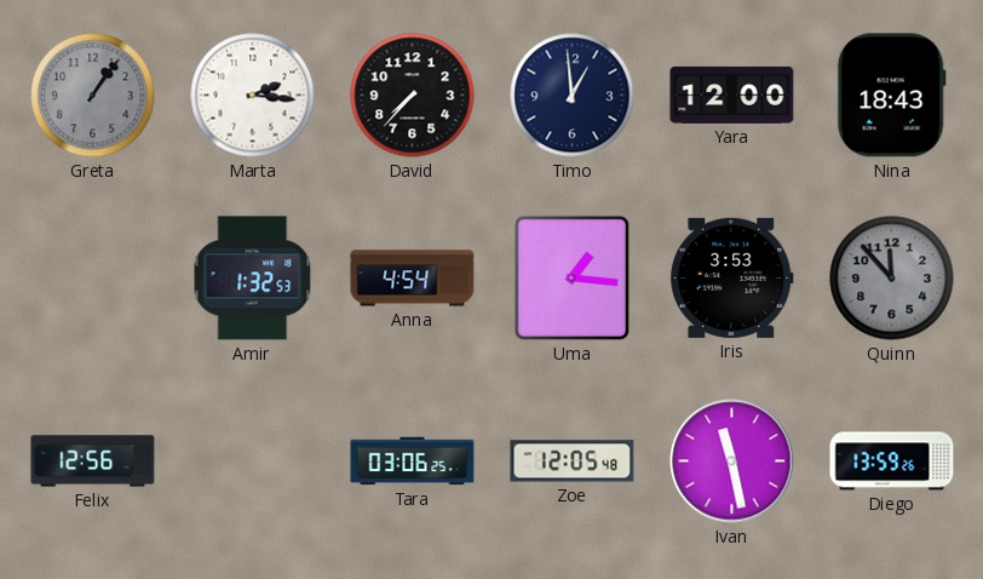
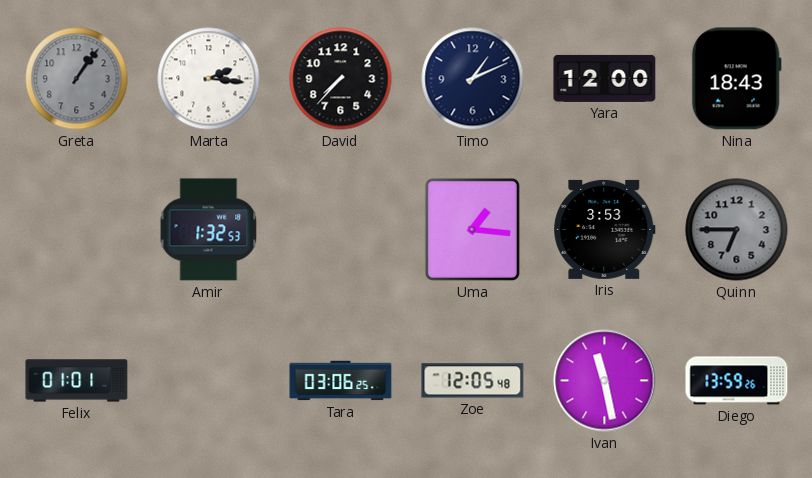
Timo: 12:59 -> 1:11 (473, 79)
Anna: 4:54 -> none (413, 279)
Quinn: 11:53 -> 6:45 (737, 230)
Felix: 12:56 -> 01:01 (77, 381)
